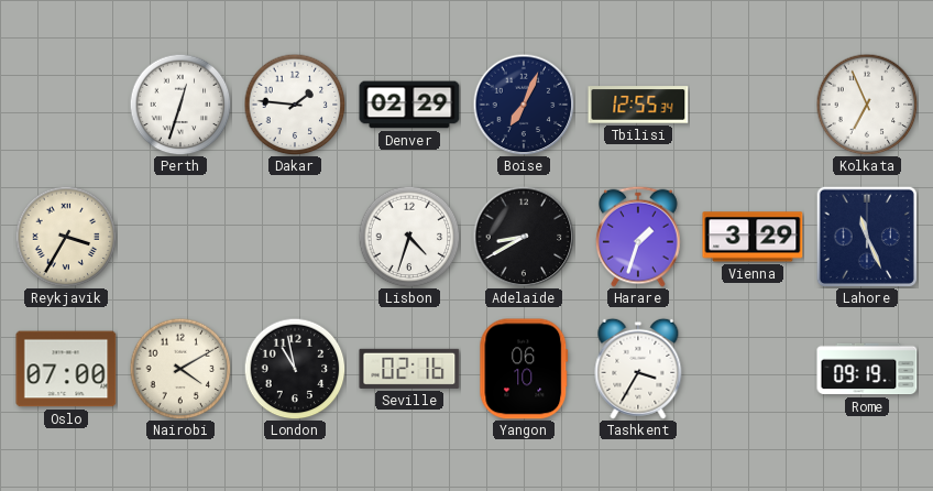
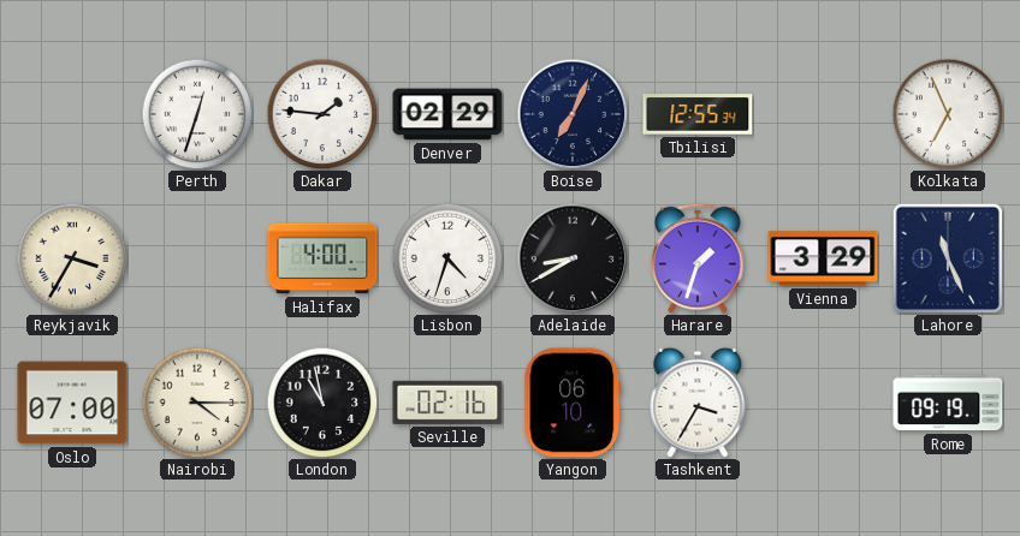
Halifax: none -> 4:00 (322, 258)
Nairobi: 4:10 -> 4:15 (197, 403)
